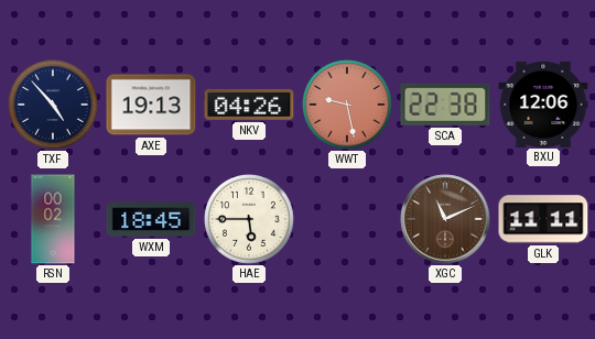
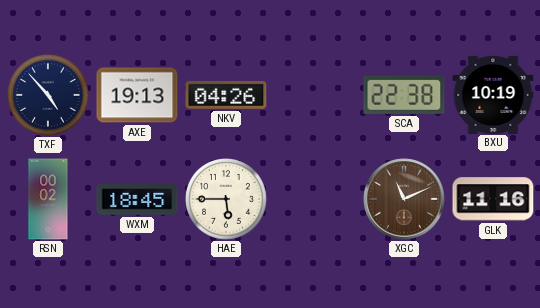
WWT: 9:28 -> none (348, 106)
BXU: 12:06 -> 10:19 (493, 94)
GLK: 11:11 -> 11:16 (493, 199)
